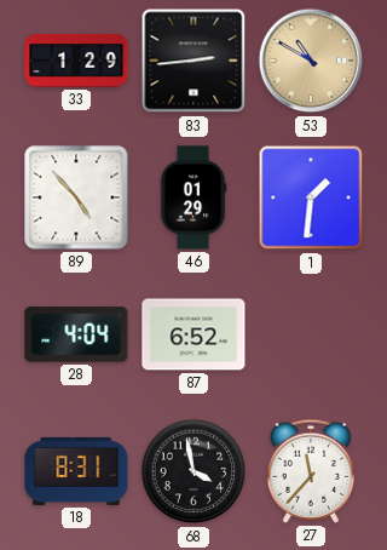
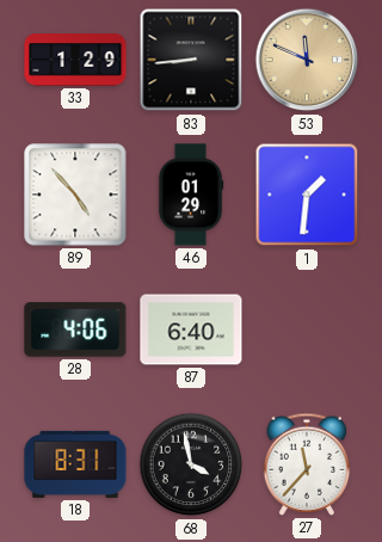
83: 2:44 -> 8:44 (191, 60)
53: 10:50 -> 11:49 (307, 60)
28: 4:04 -> 4:06 (75, 329)
87: 6:52 -> 6:40 (191, 329)
